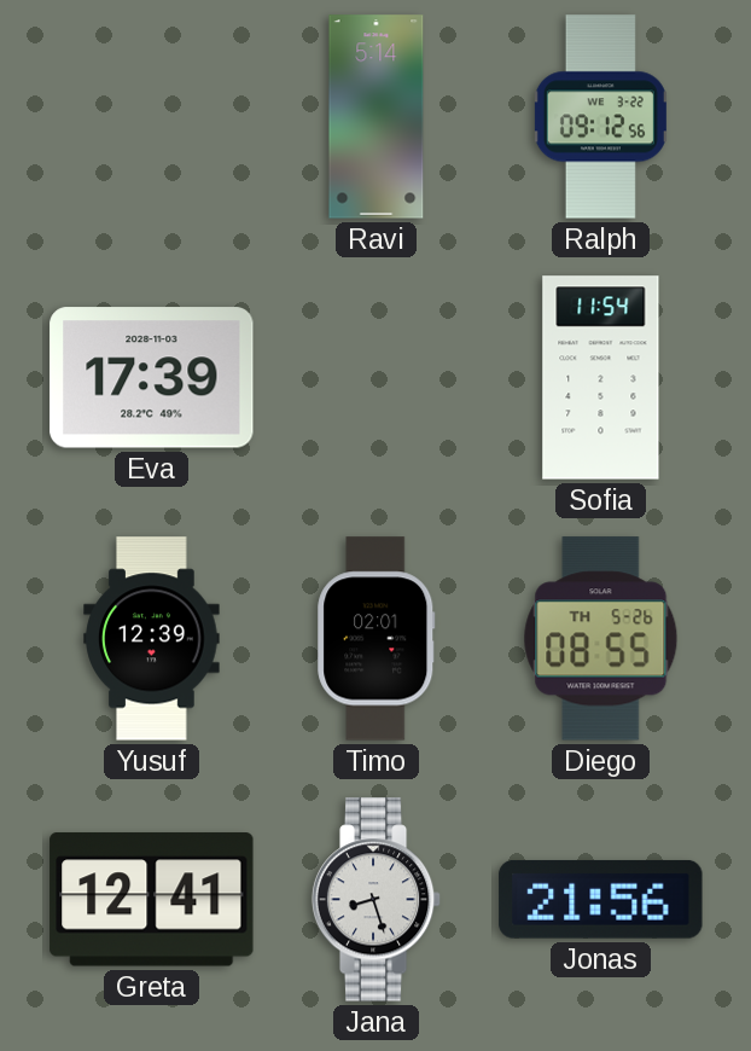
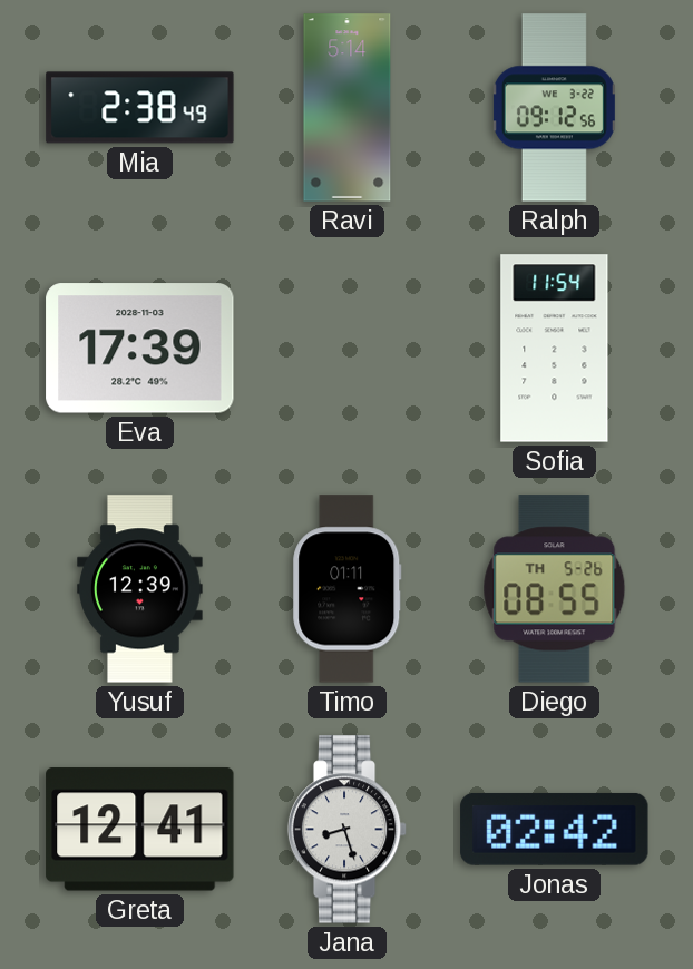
Mia: none -> 2:38 (140, 108)
Timo: 02:01 -> 01:11 (348, 589)
Jonas: 21:56 -> 02:42 (555, 829)
